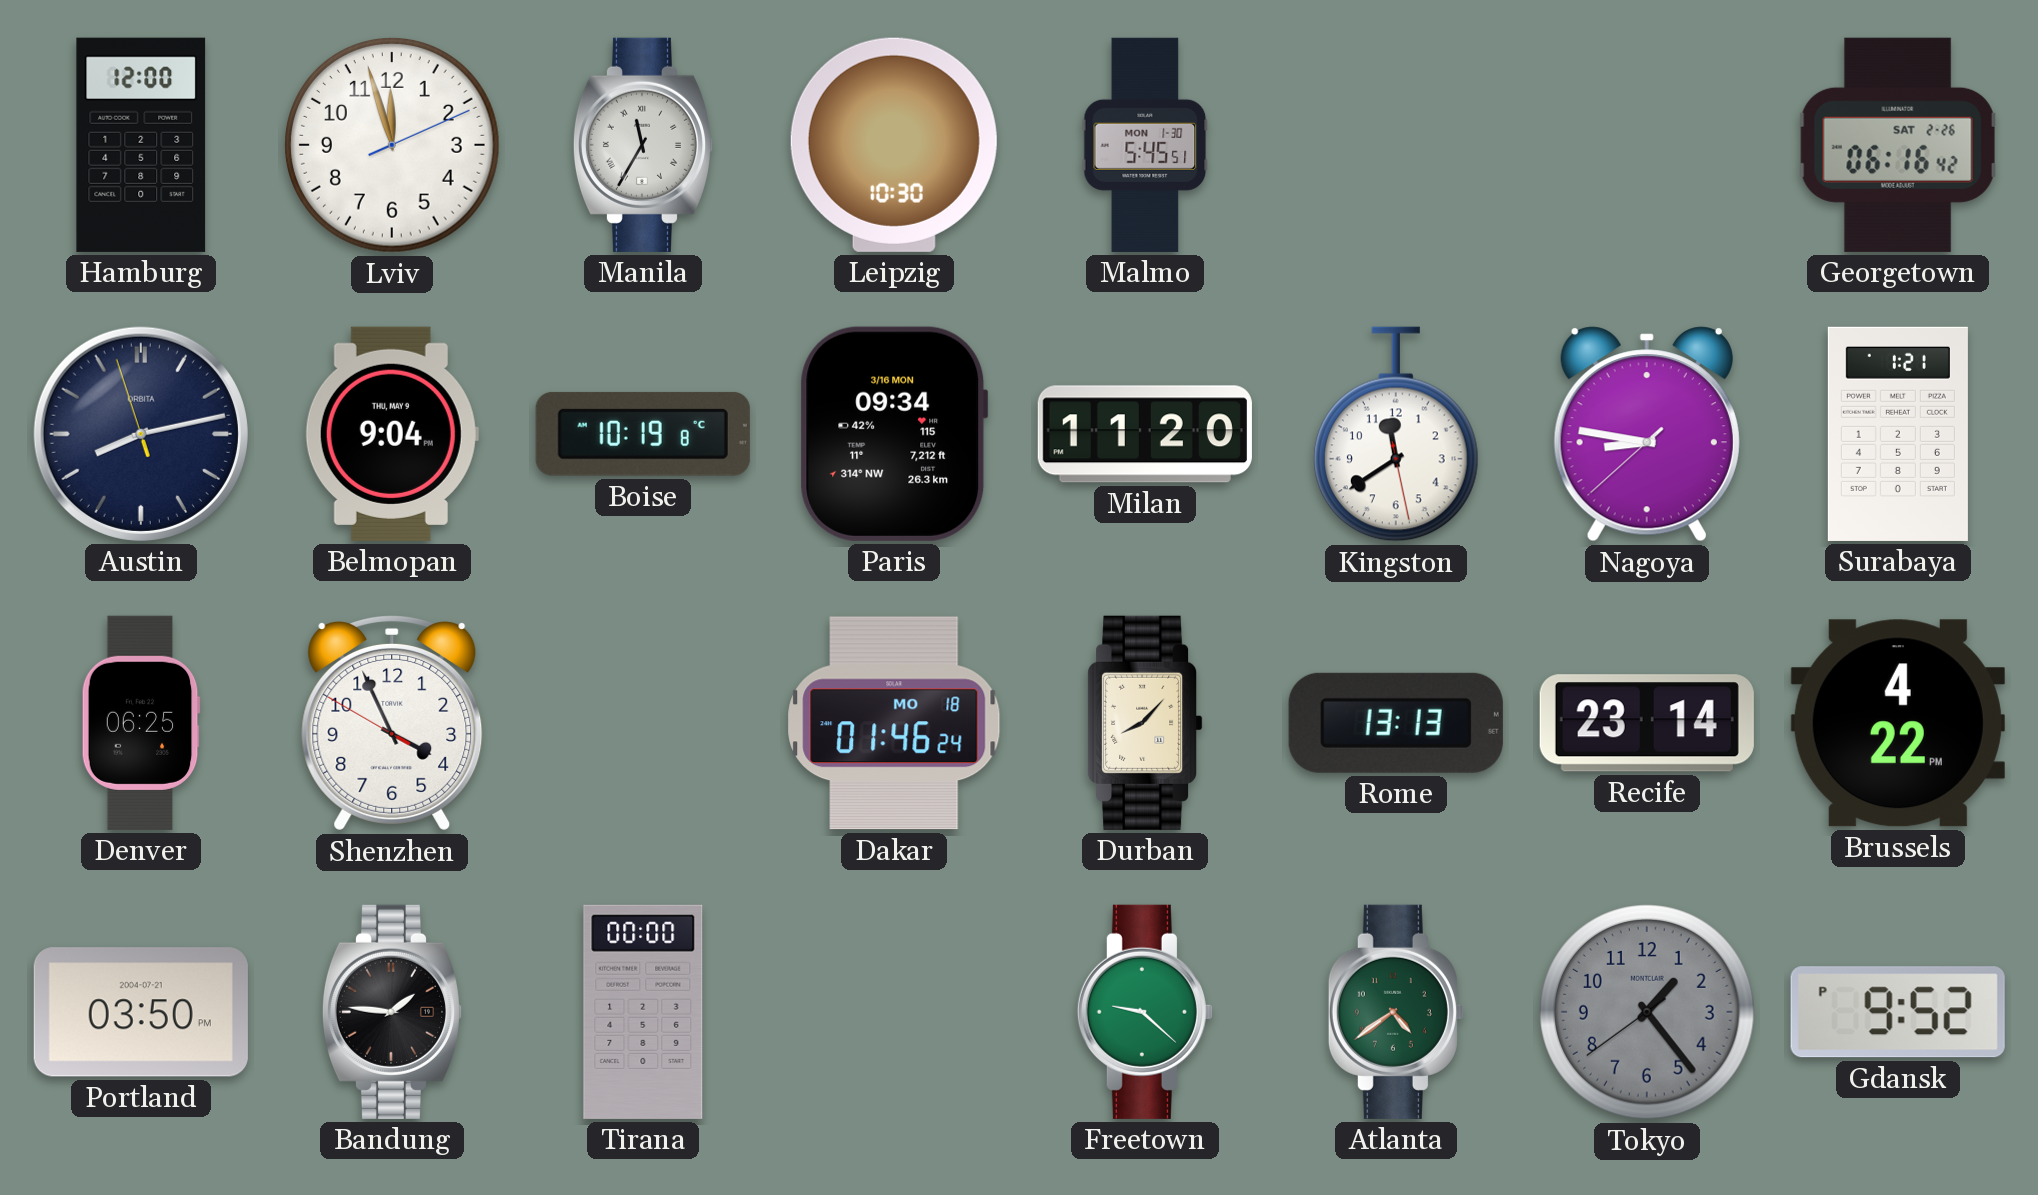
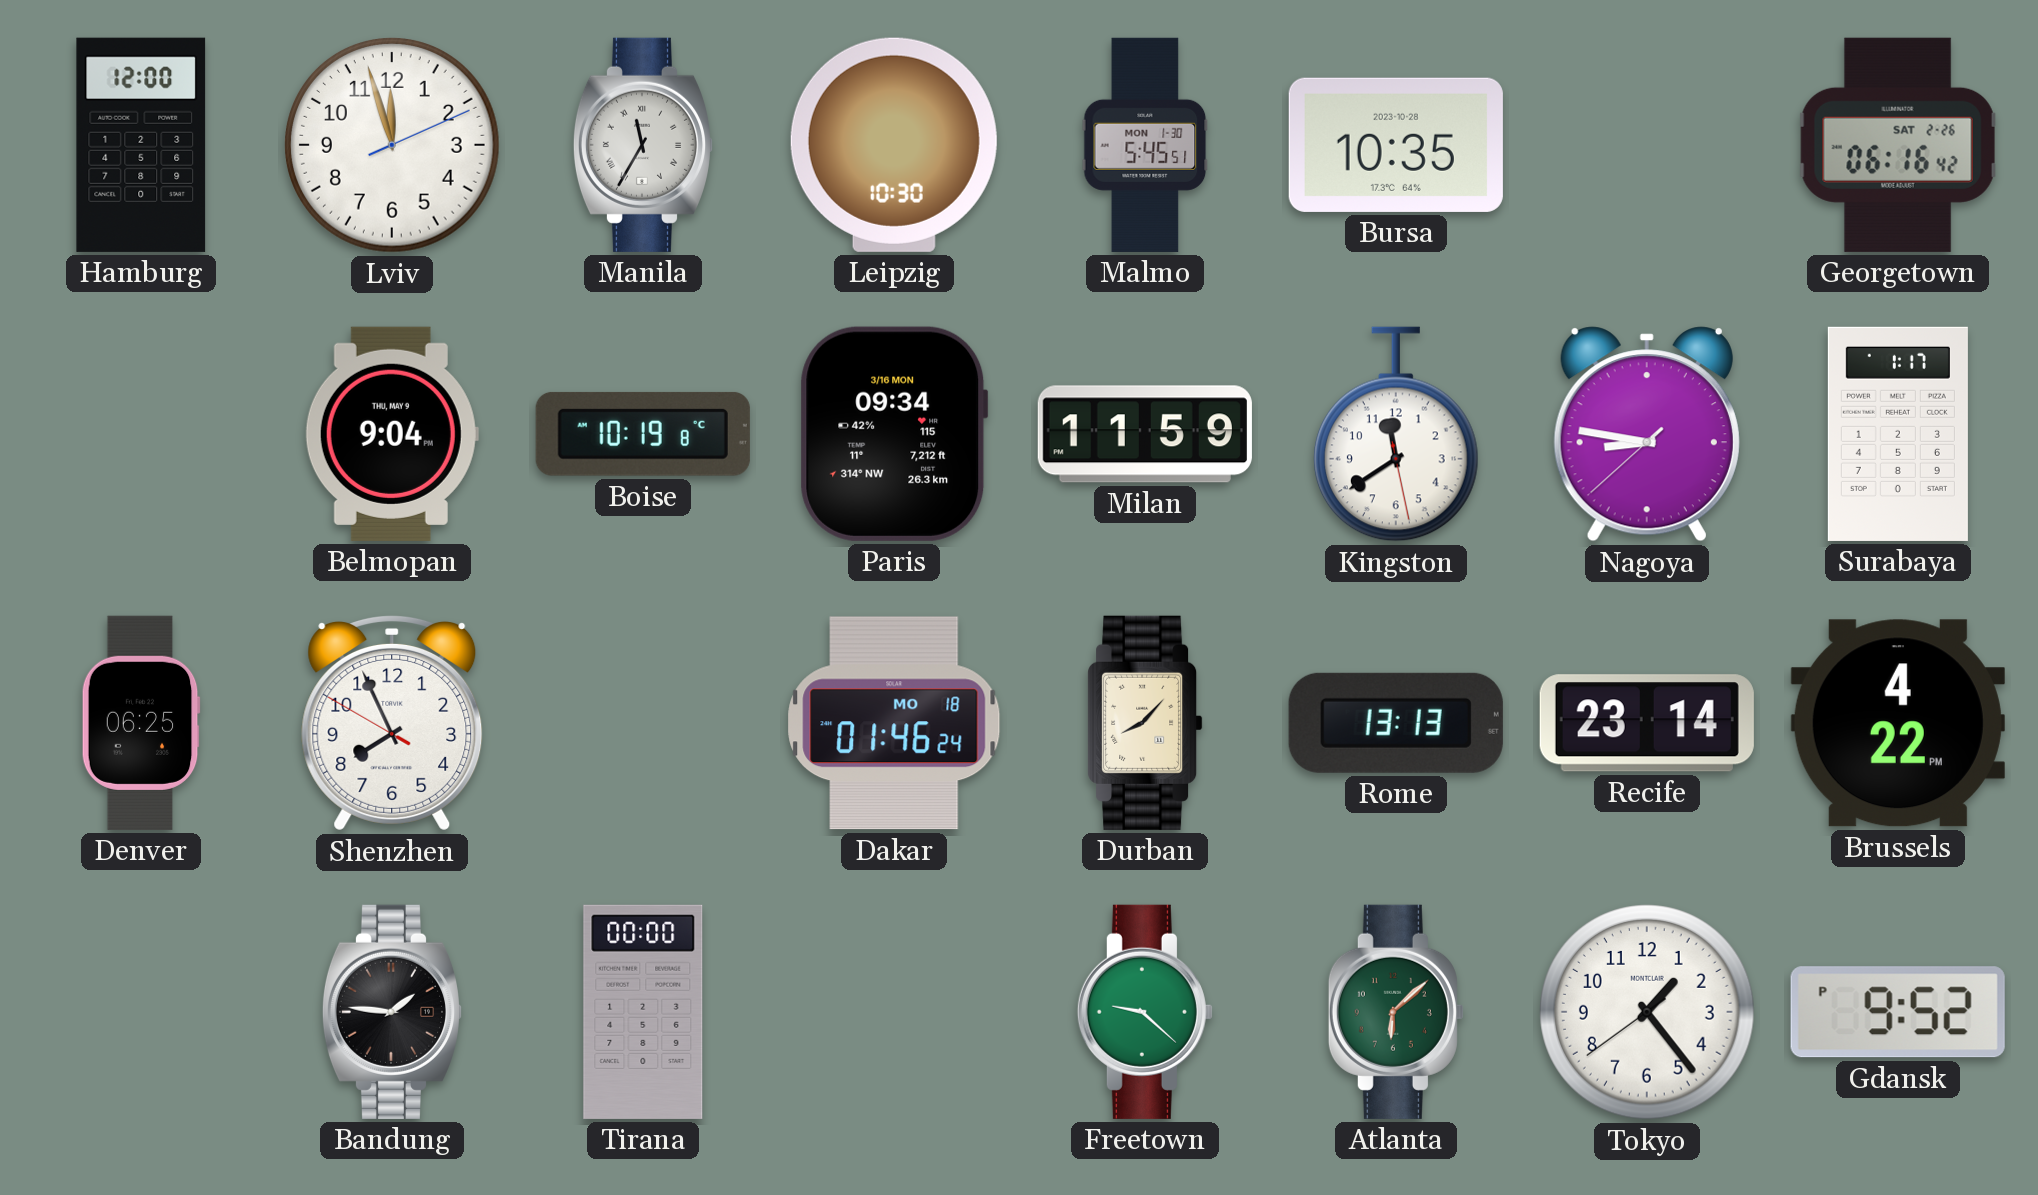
Bursa: none -> 10:35 (1396, 145)
Austin: 8:12 -> none (141, 434)
Milan: 11:20 -> 11:59 (1145, 434)
Surabaya: 1:21 -> 1:17 (1898, 434)
Shenzhen: 3:55 -> 7:55 (392, 723)
Portland: 03:50 -> none (141, 1012)
Atlanta: 4:39 -> 6:08 (1396, 1012)
Tokyo dial: grey -> white (1648, 1013)
